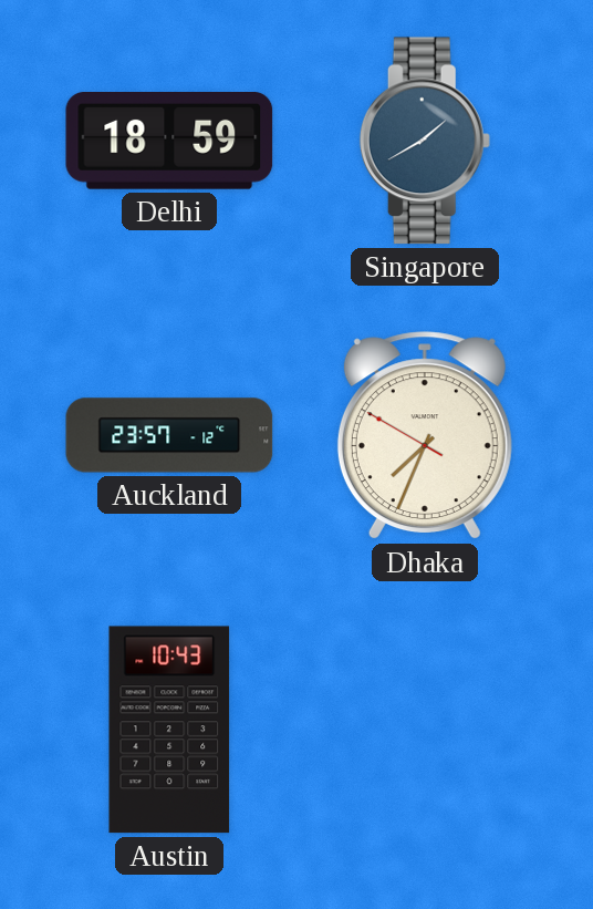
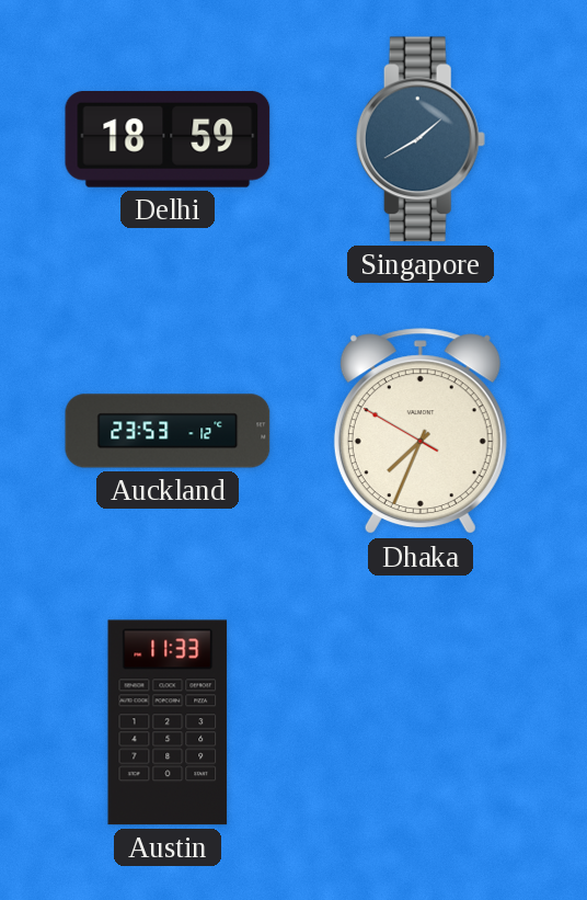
Auckland: 23:57 -> 23:53 (168, 431)
Austin: 10:43 -> 11:33 (168, 722)
